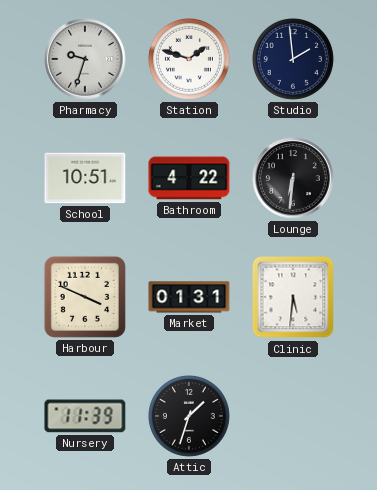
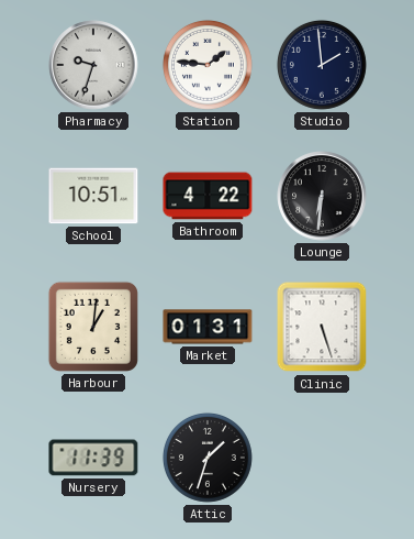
Station: 1:48 -> 1:46 (208, 65)
Harbour: 3:49 -> 1:01 (93, 327)
Clinic: 5:31 -> 5:27 (322, 327)
